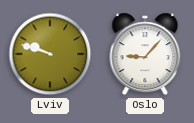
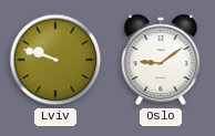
Oslo: 9:07 -> 9:09 (161, 60)
